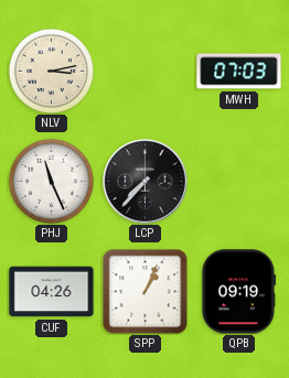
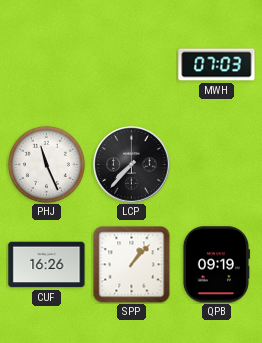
NLV: 3:13 -> none (51, 71)
CUF: 04:26 -> 16:26 (47, 265)
SPP: 1:04 -> 1:07 (131, 264)
